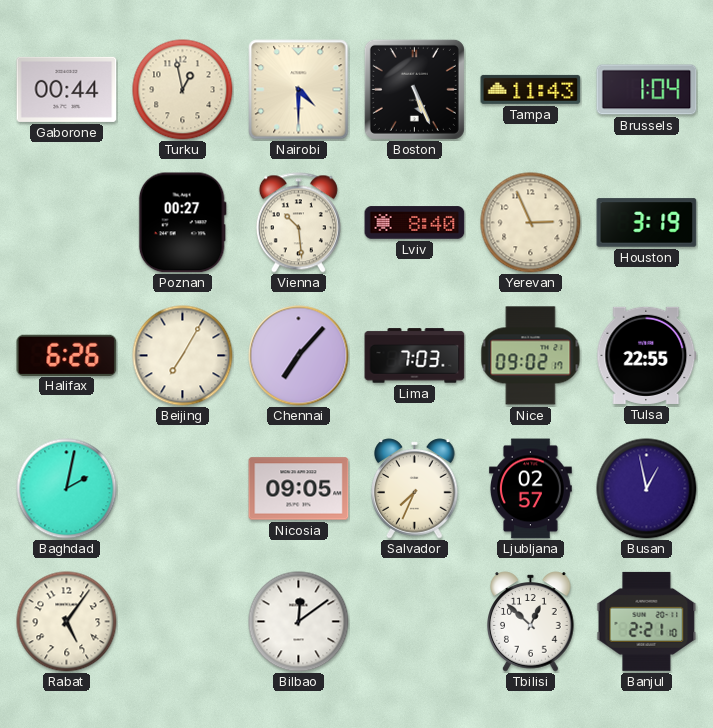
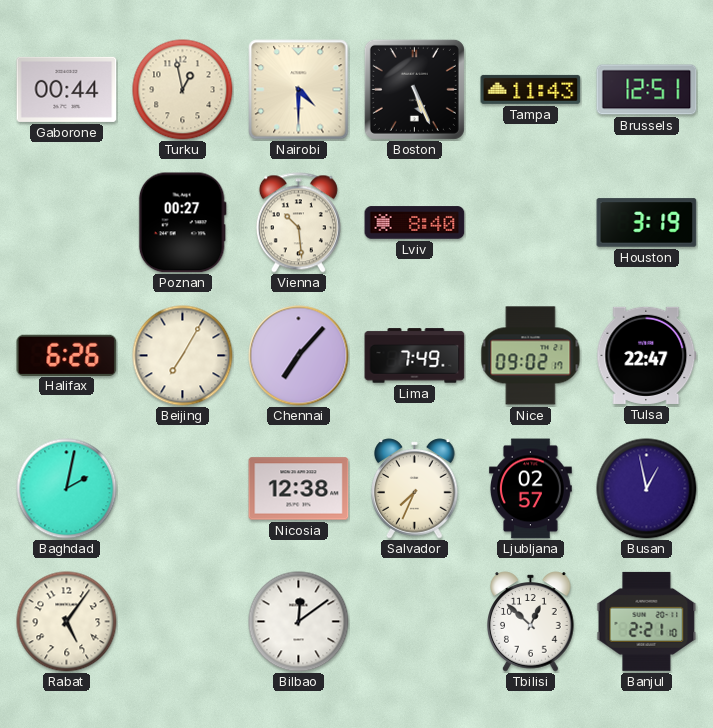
Brussels: 1:04 -> 12:51 (647, 90)
Yerevan: 2:56 -> none (531, 223)
Lima: 7:03 -> 7:49 (415, 356)
Tulsa: 22:55 -> 22:47 (647, 355)
Nicosia: 09:05 -> 12:38 (299, 489)
